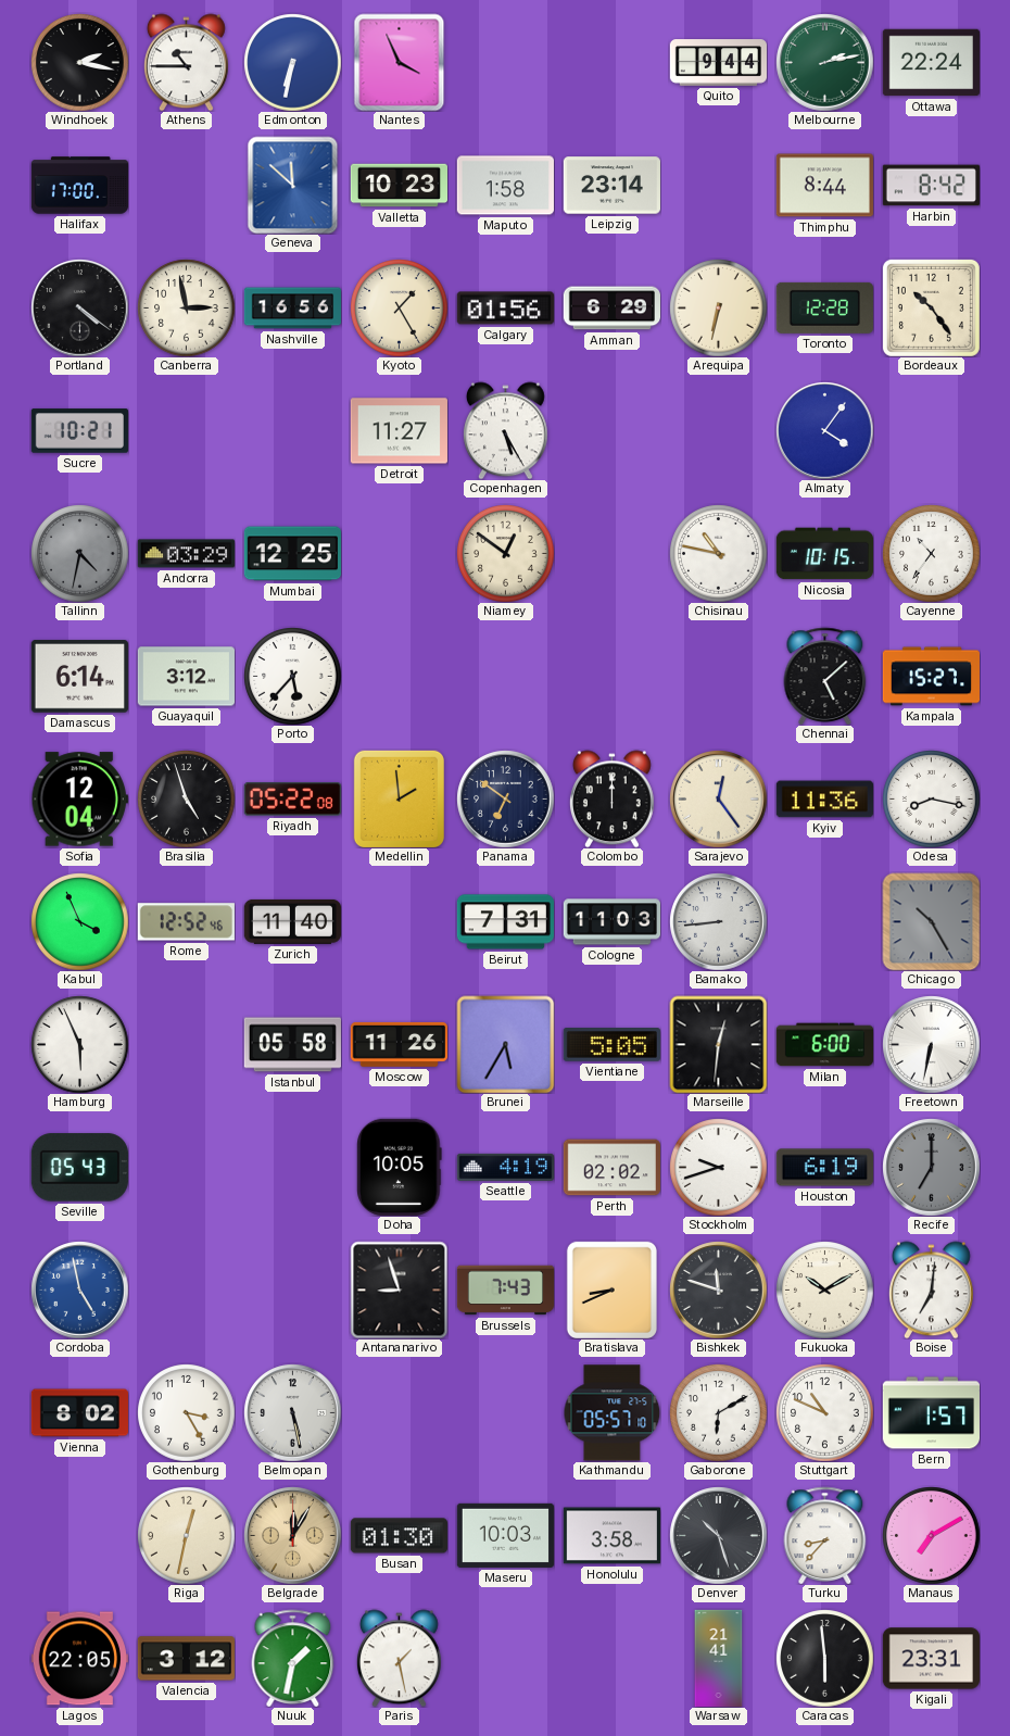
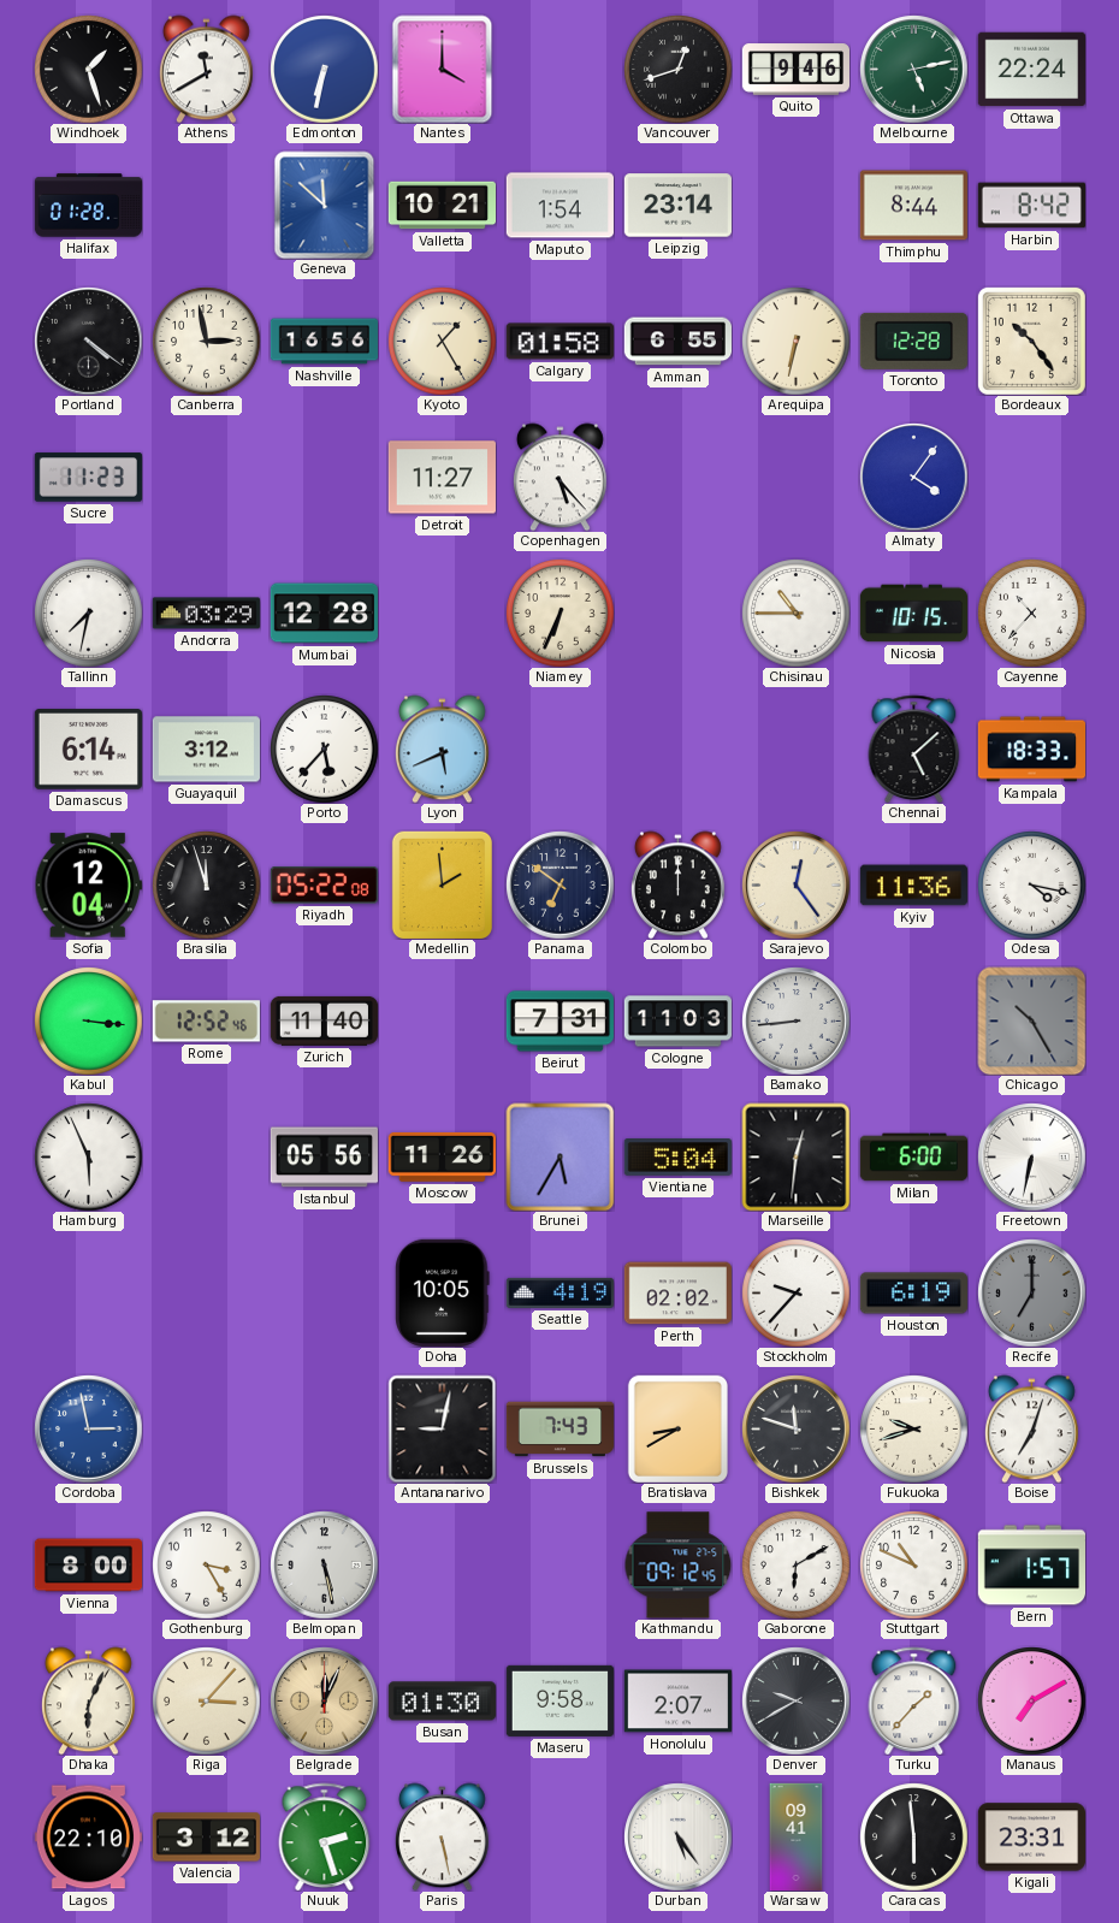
Windhoek: 2:17 -> 1:27 (88, 69)
Athens: 10:45 -> 11:40 (206, 69)
Nantes: 3:56 -> 4:00 (443, 69)
Vancouver: none -> 12:42 (677, 69)
Quito: 9:44 -> 9:46 (795, 70)
Melbourne: 2:13 -> 5:13 (913, 69)
Halifax: 17:00 -> 01:28 (88, 206)
Valletta: 10:23 -> 10:21 (442, 206)
Maputo: 1:58 -> 1:54 (559, 206)
Calgary: 01:56 -> 01:58 (559, 342)
Amman: 6:29 -> 6:55 (677, 342)
Sucre: 10:21 -> 11:23 (88, 478)
Copenhagen: 5:25 -> 5:23 (559, 477)
Tallinn: 4:32 -> 7:32 (88, 613)
Tallinn dial: grey -> white (88, 613)
Mumbai: 12:25 -> 12:28 (324, 614)
Niamey: 12:51 -> 6:34 (559, 613)
Chisinau: 10:47 -> 10:45 (795, 613)
Cayenne: 10:36 -> 10:37 (1031, 613)
Lyon: none -> 5:41 (442, 749)
Kampala: 15:27 -> 18:33 (1031, 750)
Brasilia: 4:57 -> 11:57 (206, 884)
Odesa: 8:17 -> 4:17 (1031, 884)
Kabul: 3:56 -> 3:16 (88, 1020)
Istanbul: 05:58 -> 05:56 (324, 1158)
Vientiane: 5:05 -> 5:04 (677, 1158)
Seville: 05:43 -> none (79, 1168)
Stockholm: 9:42 -> 9:37 (795, 1292)
Cordoba: 4:58 -> 2:58 (88, 1428)
Antananarivo: 8:57 -> 9:02 (442, 1428)
Bratislava: 8:41 -> 8:40 (677, 1428)
Fukuoka: 10:10 -> 9:42 (913, 1428)
Boise: 7:01 -> 7:03 (1031, 1428)
Vienna: 8:02 -> 8:00 (88, 1566)
Kathmandu: 05:57 -> 09:12 (677, 1566)
Dhaka: none -> 6:04 (88, 1700)
Riga: 12:32 -> 3:07 (206, 1700)
Belgrade: 12:05 -> 12:04 (324, 1700)
Maseru: 10:03 -> 9:58 (559, 1700)
Honolulu: 3:58 -> 2:07 (677, 1702)
Denver: 10:27 -> 9:40 (795, 1700)
Turku: 8:37 -> 1:37 (914, 1700)
Lagos: 22:05 -> 22:10 (88, 1838)
Nuuk: 1:32 -> 2:27 (325, 1836)
Paris: 1:28 -> 5:28 (442, 1836)
Durban: none -> 5:24 (677, 1836)
Warsaw: 21:41 -> 09:41 (797, 1836)
